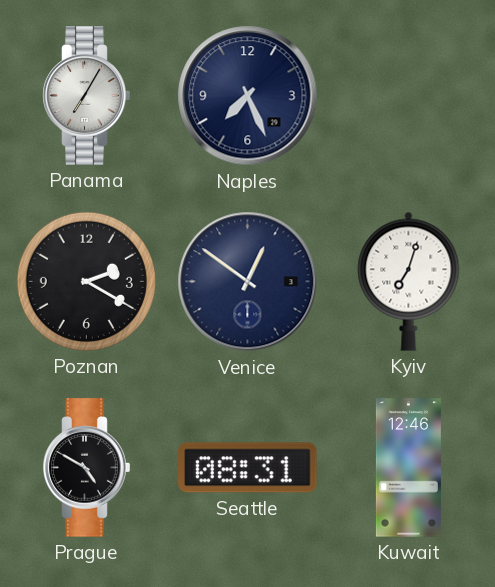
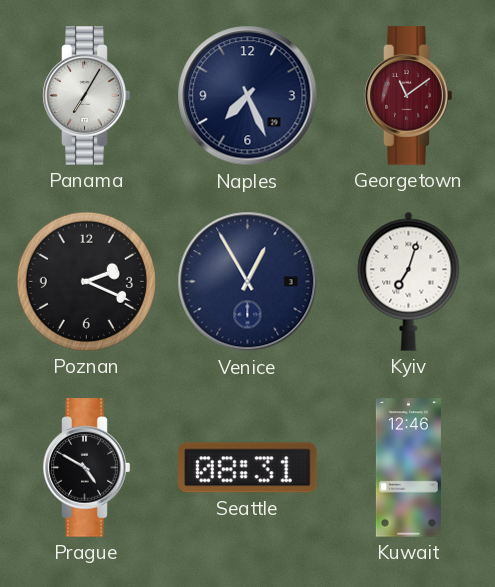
Georgetown: none -> 11:09 (409, 96)
Poznan: 2:20 -> 2:19 (86, 281)
Venice: 12:51 -> 12:55 (248, 282)
